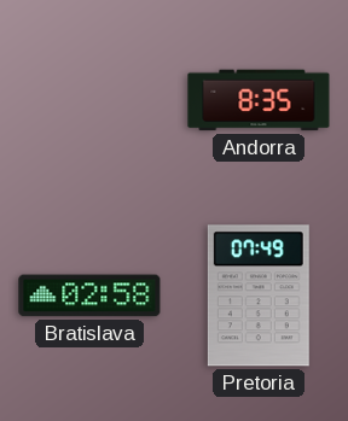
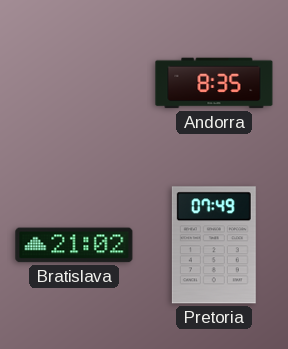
Bratislava: 02:58 -> 21:02 (74, 245)
